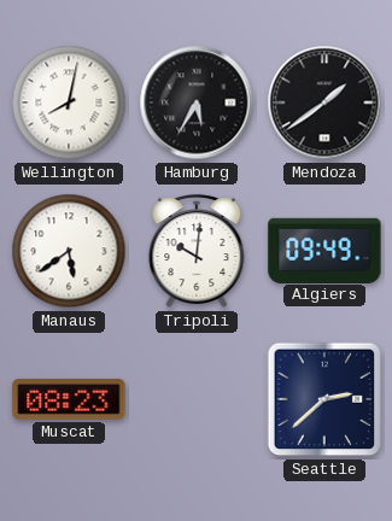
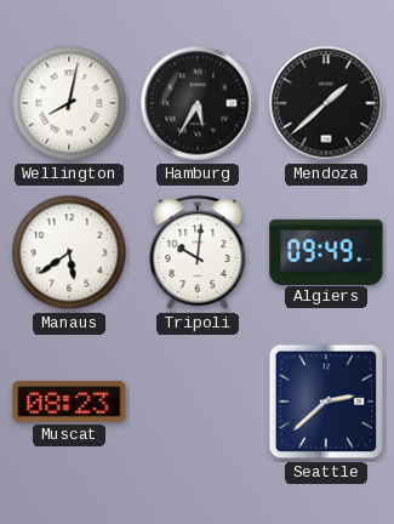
Mendoza: 1:39 -> 1:38 (326, 103)
